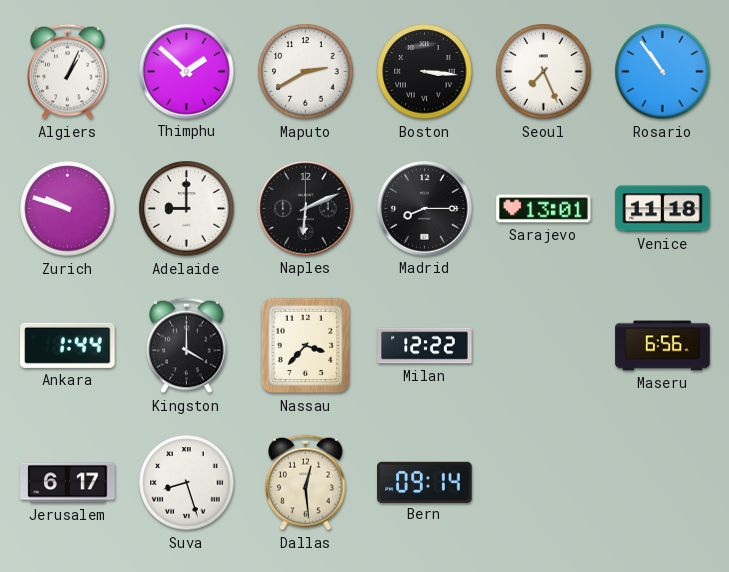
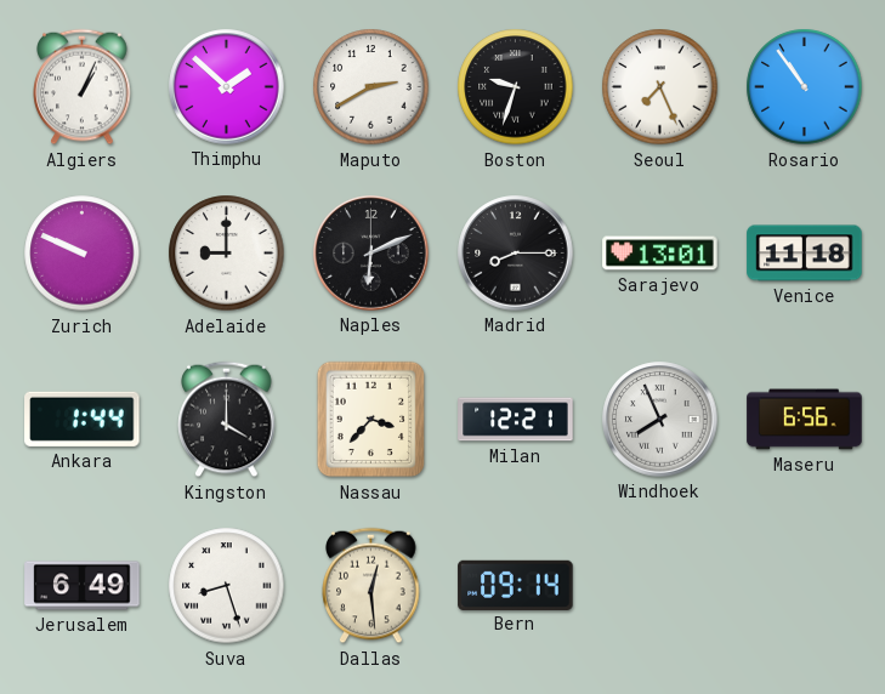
Boston: 3:16 -> 9:33 (516, 87)
Zurich: 9:48 -> 9:49 (83, 254)
Milan: 12:22 -> 12:21 (516, 420)
Windhoek: none -> 7:56 (660, 420)
Jerusalem: 6:17 -> 6:49 (83, 586)
